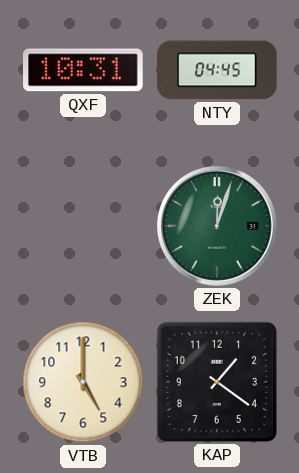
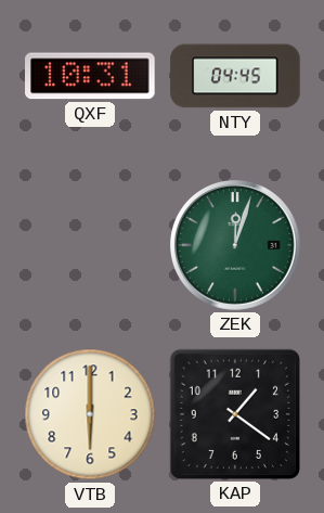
VTB: 5:00 -> 6:00 (90, 414)
